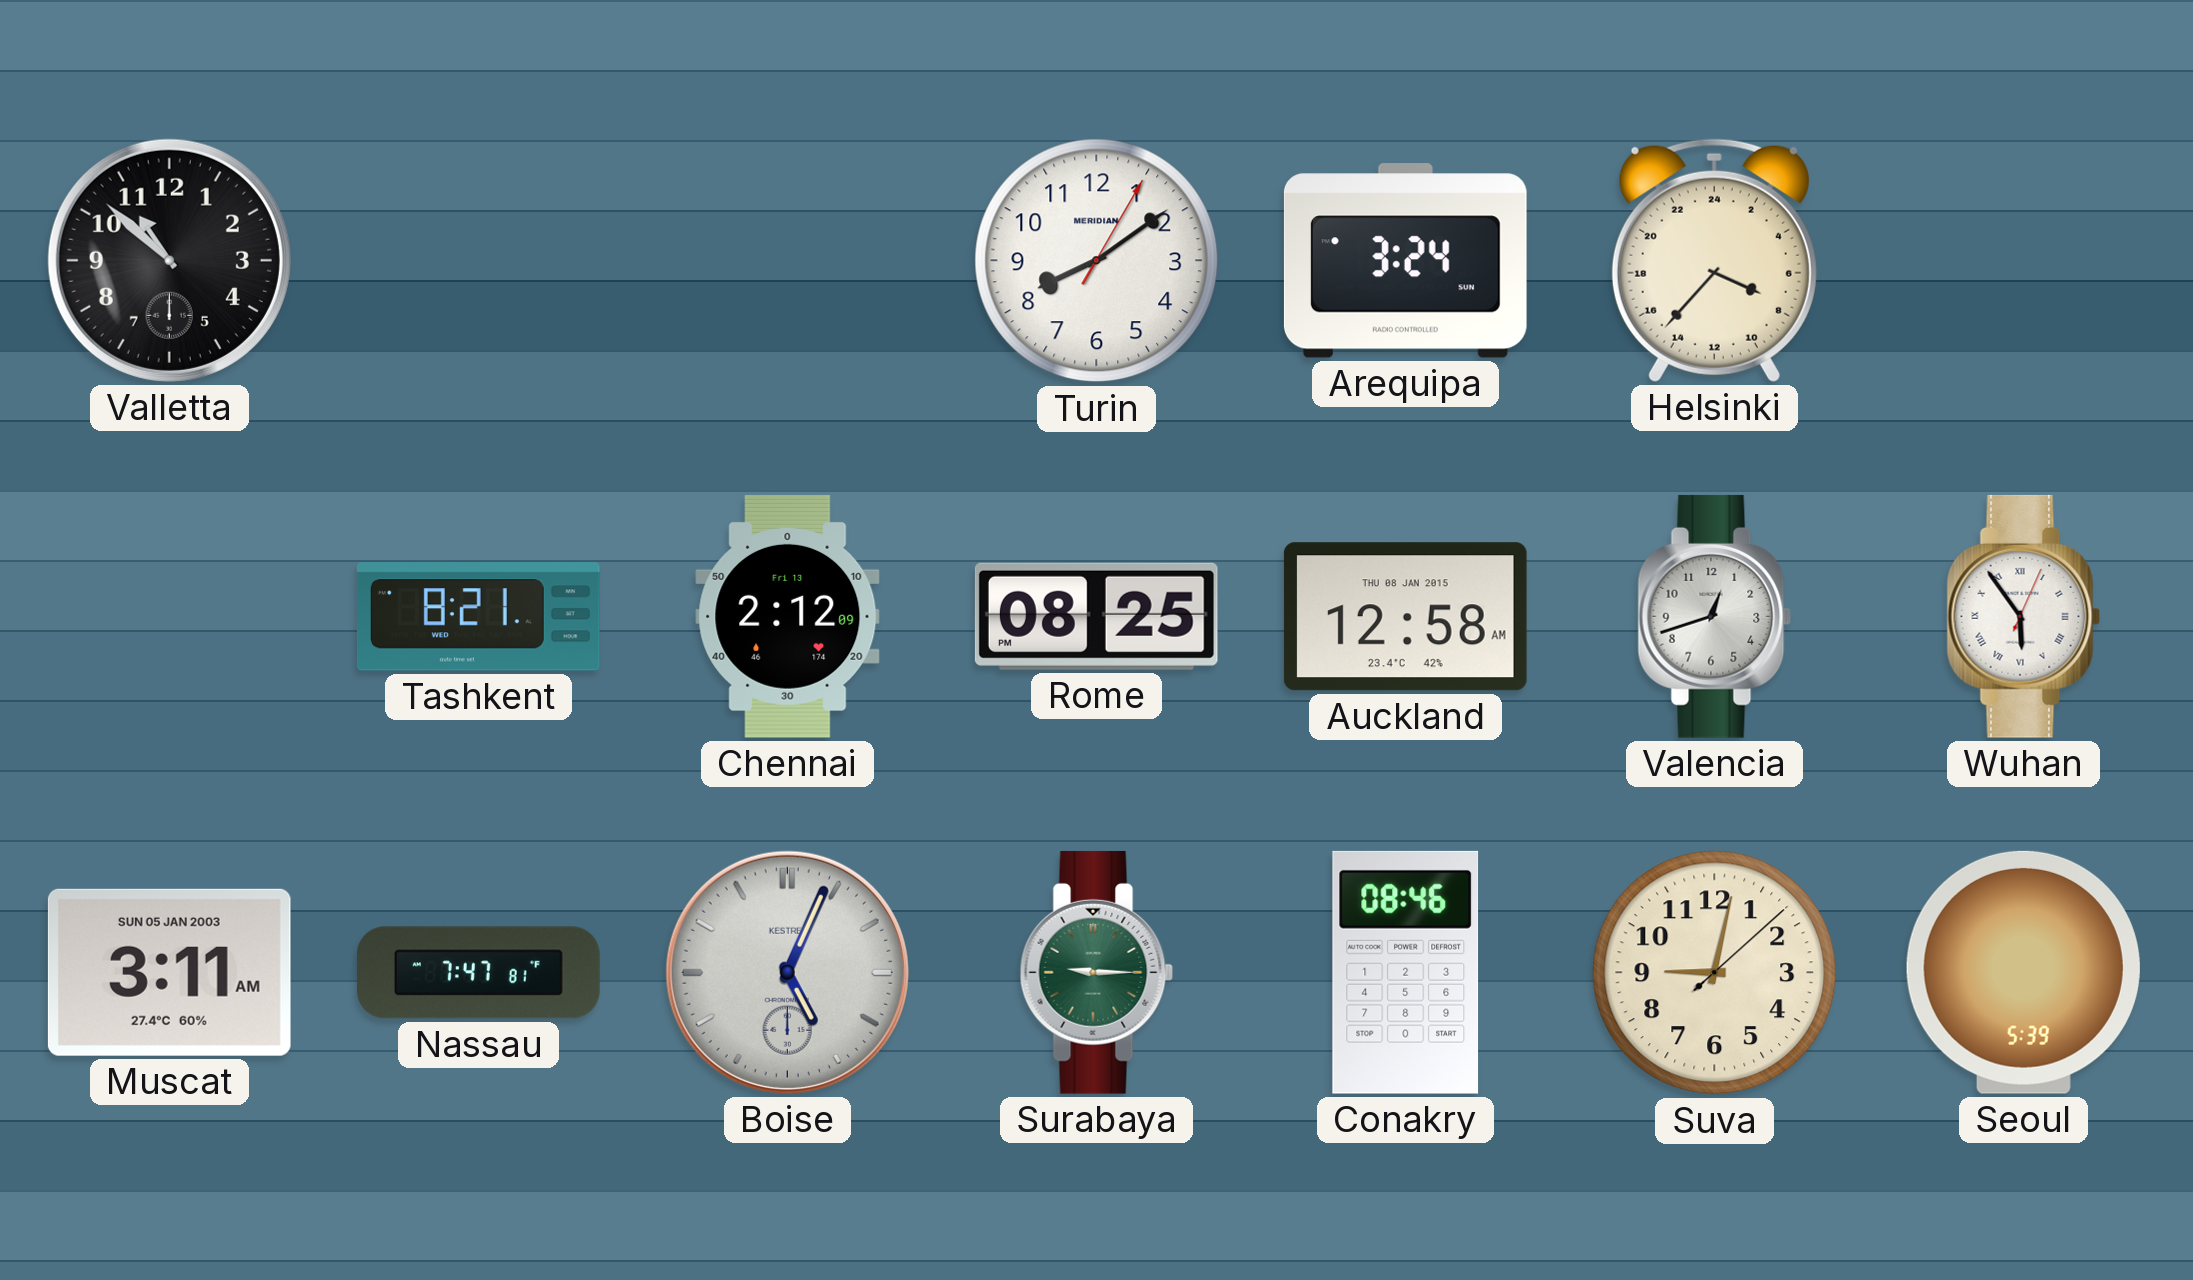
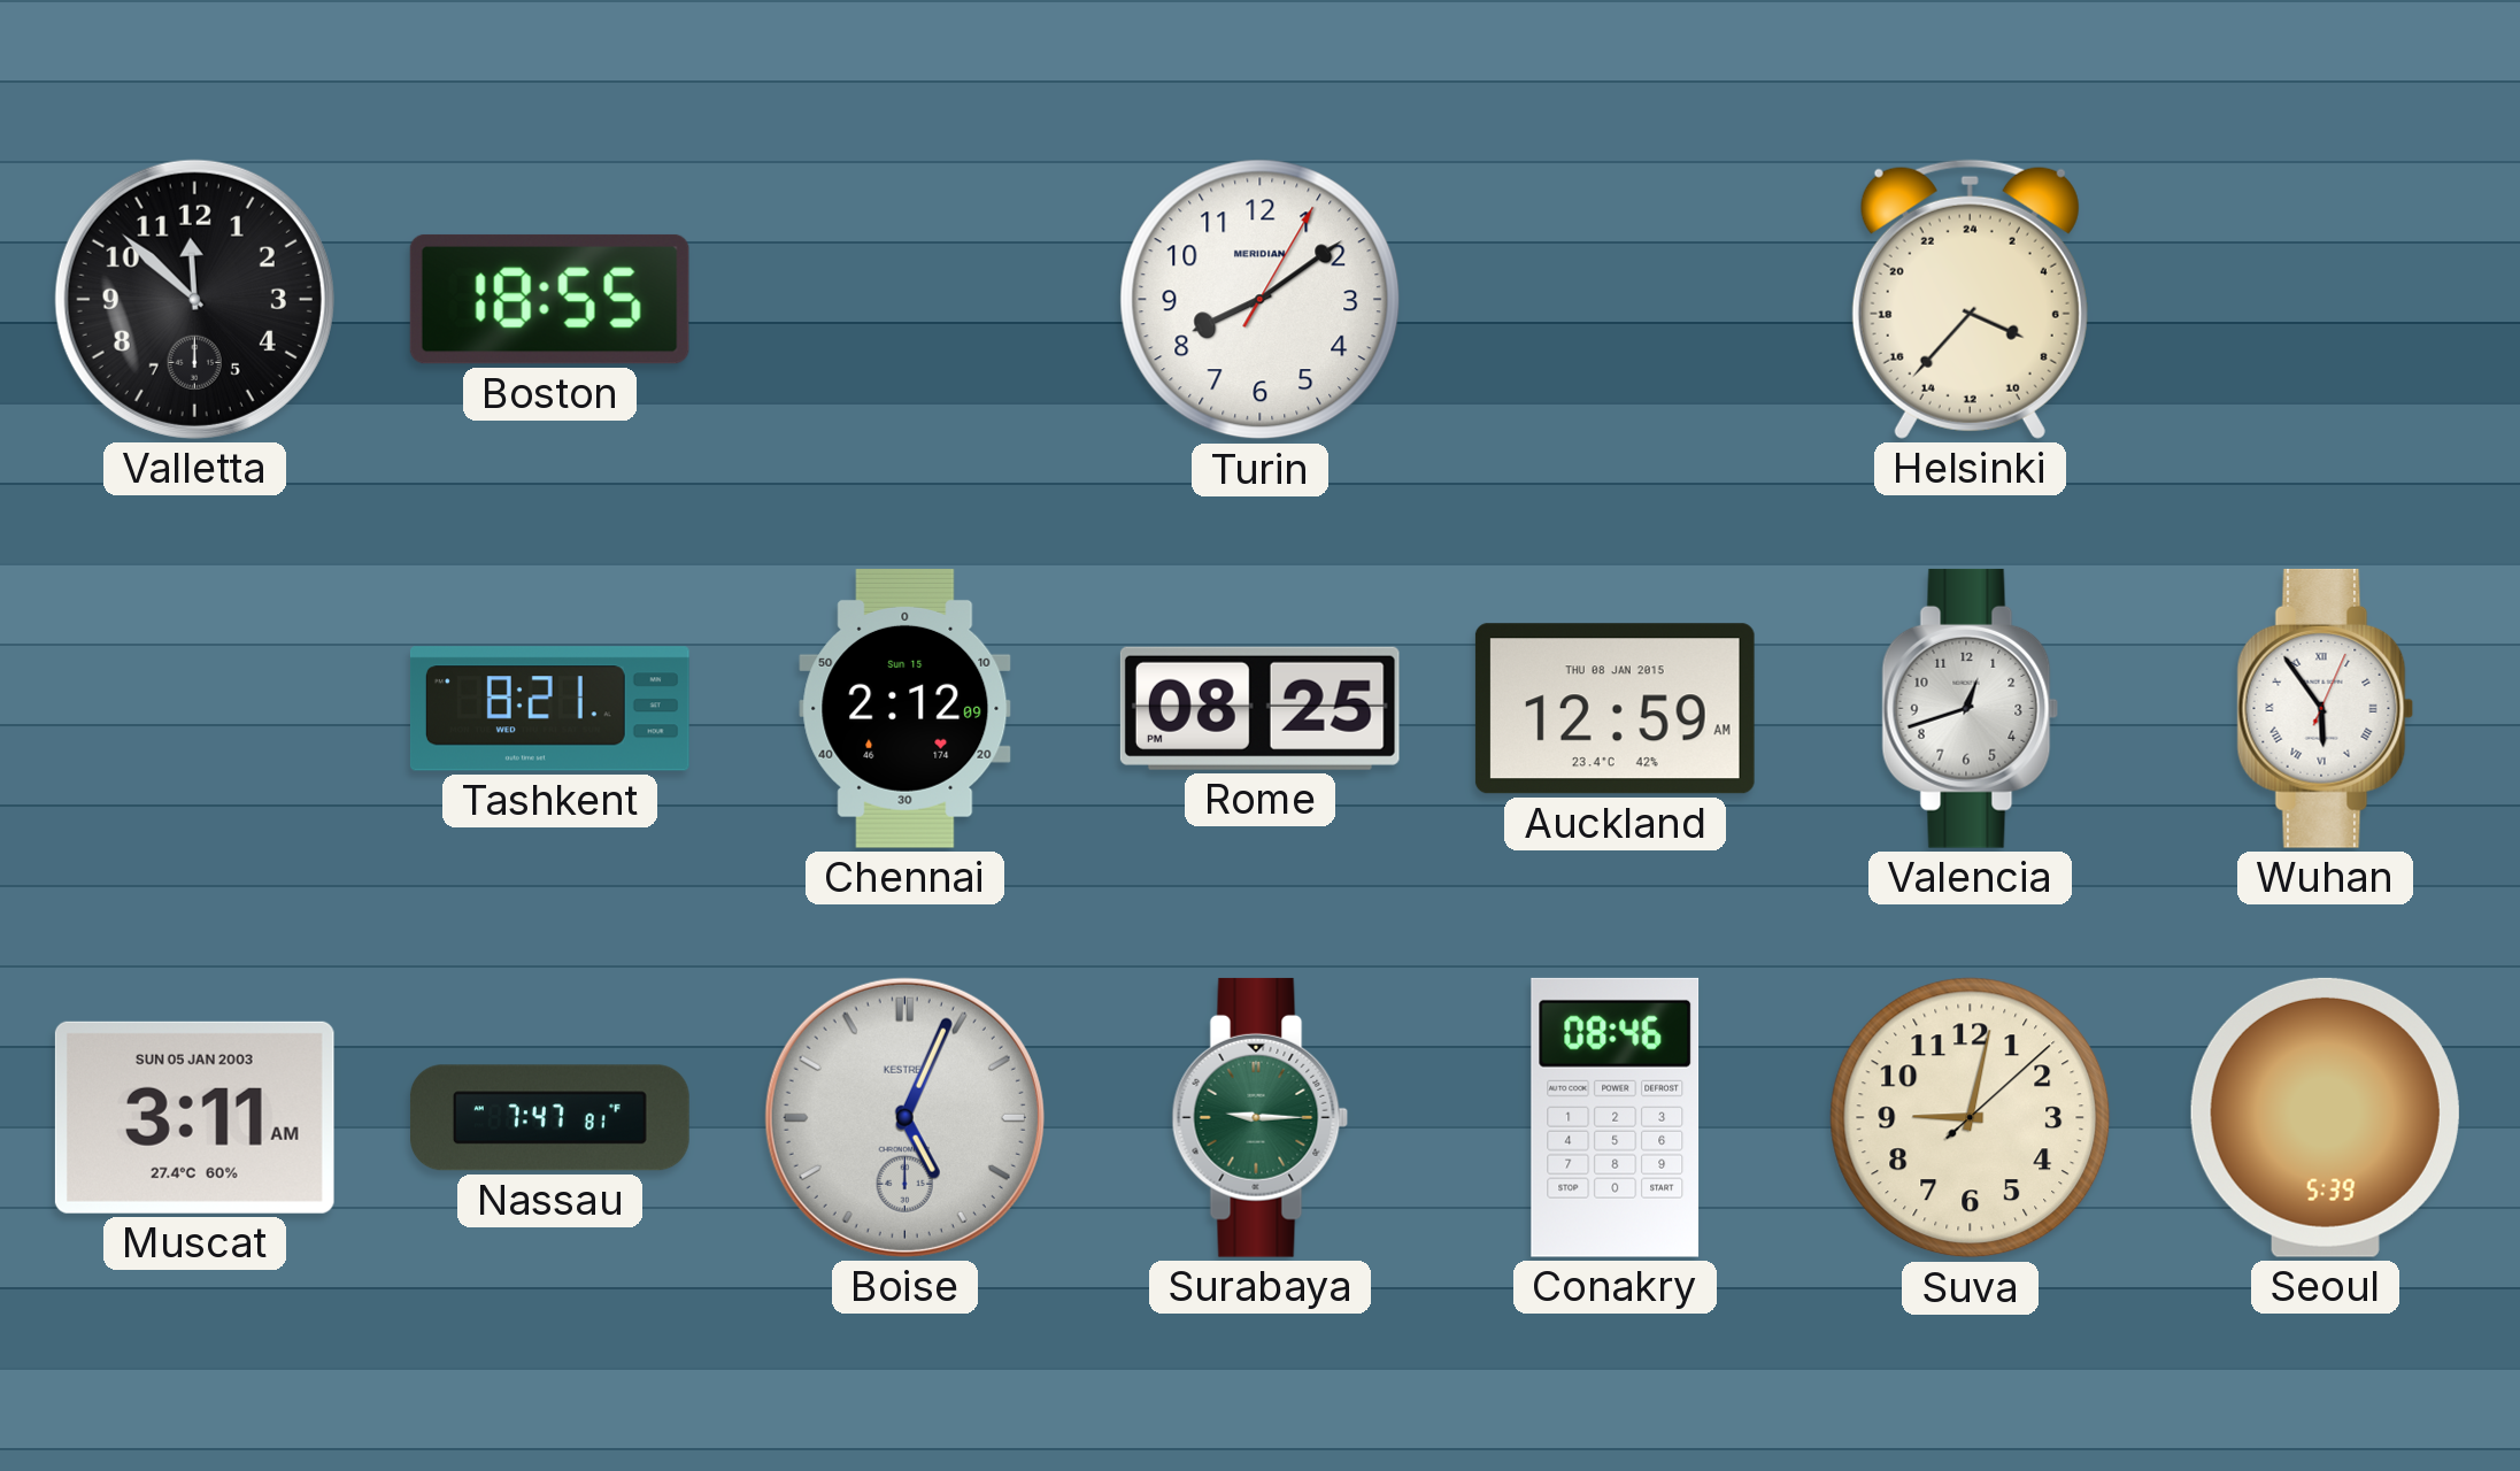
Valletta: 10:52 -> 11:52 (194, 299)
Boston: none -> 18:55 (549, 299)
Arequipa: 3:24 -> none (1405, 261)
Chennai date: Fri 13 -> Sun 15 (905, 708)
Auckland: 12:58 -> 12:59 (1615, 709)
